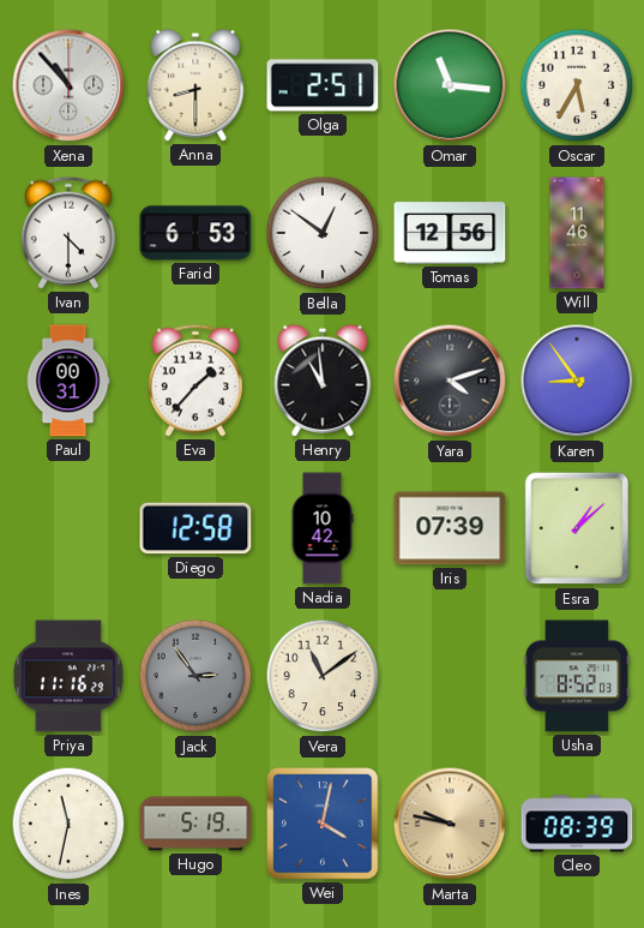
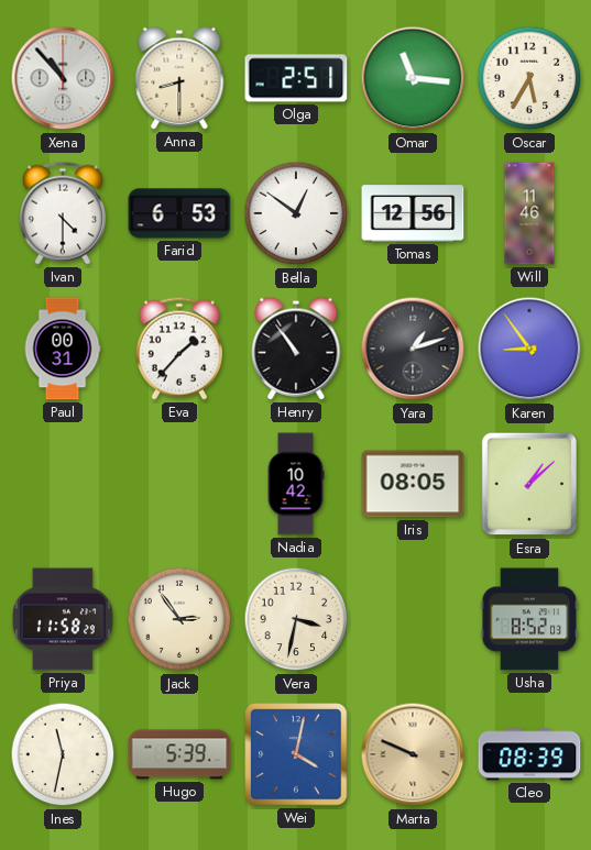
Henry: 10:59 -> 10:54 (296, 349)
Yara: 4:12 -> 1:12 (413, 349)
Diego: 12:58 -> none (195, 528)
Iris: 07:39 -> 08:05 (413, 484)
Priya: 11:16 -> 11:58 (63, 619)
Jack dial: grey -> cream (179, 619)
Vera: 11:09 -> 3:32 (296, 619)
Hugo: 5:19 -> 5:39 (179, 754)
Marta: 9:47 -> 9:49 (413, 754)
